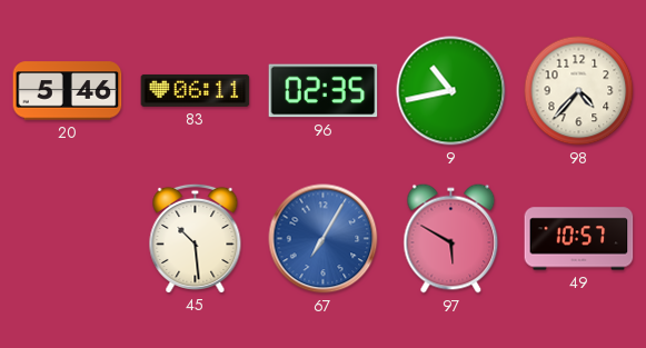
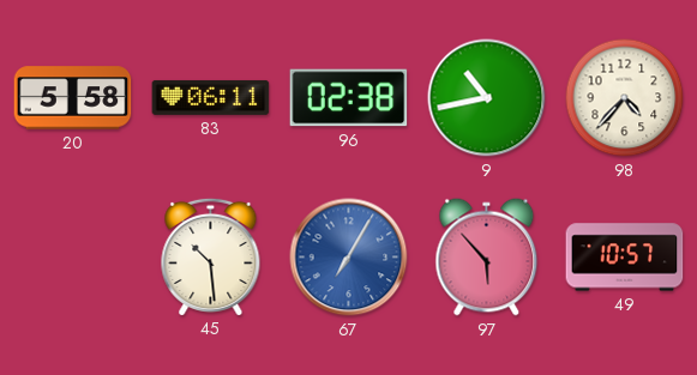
20: 5:46 -> 5:58 (73, 98)
96: 02:35 -> 02:38 (349, 98)
97: 5:50 -> 5:53 (487, 258)
